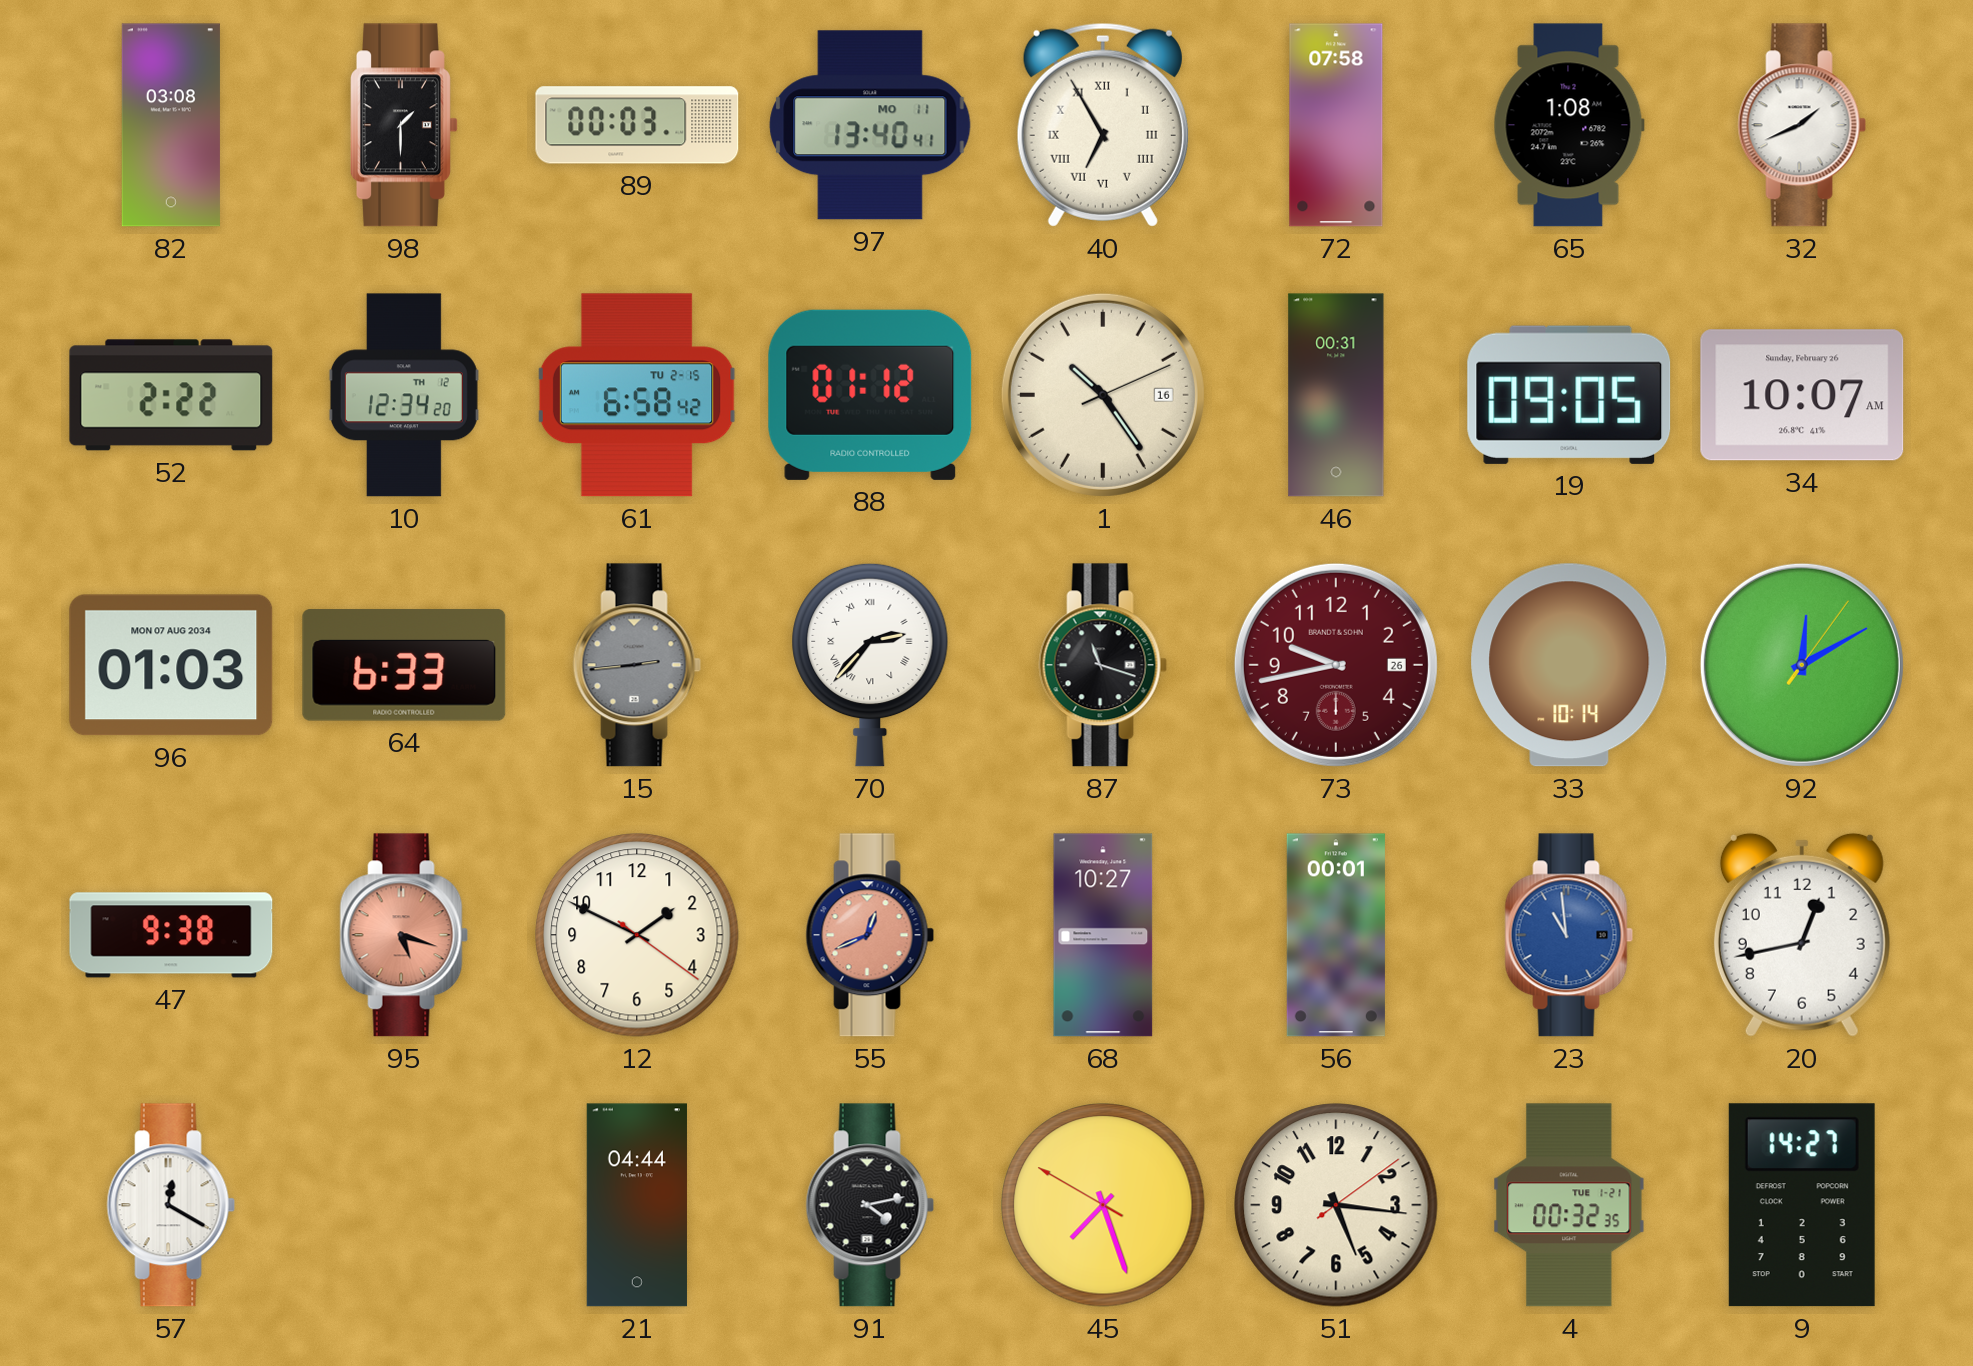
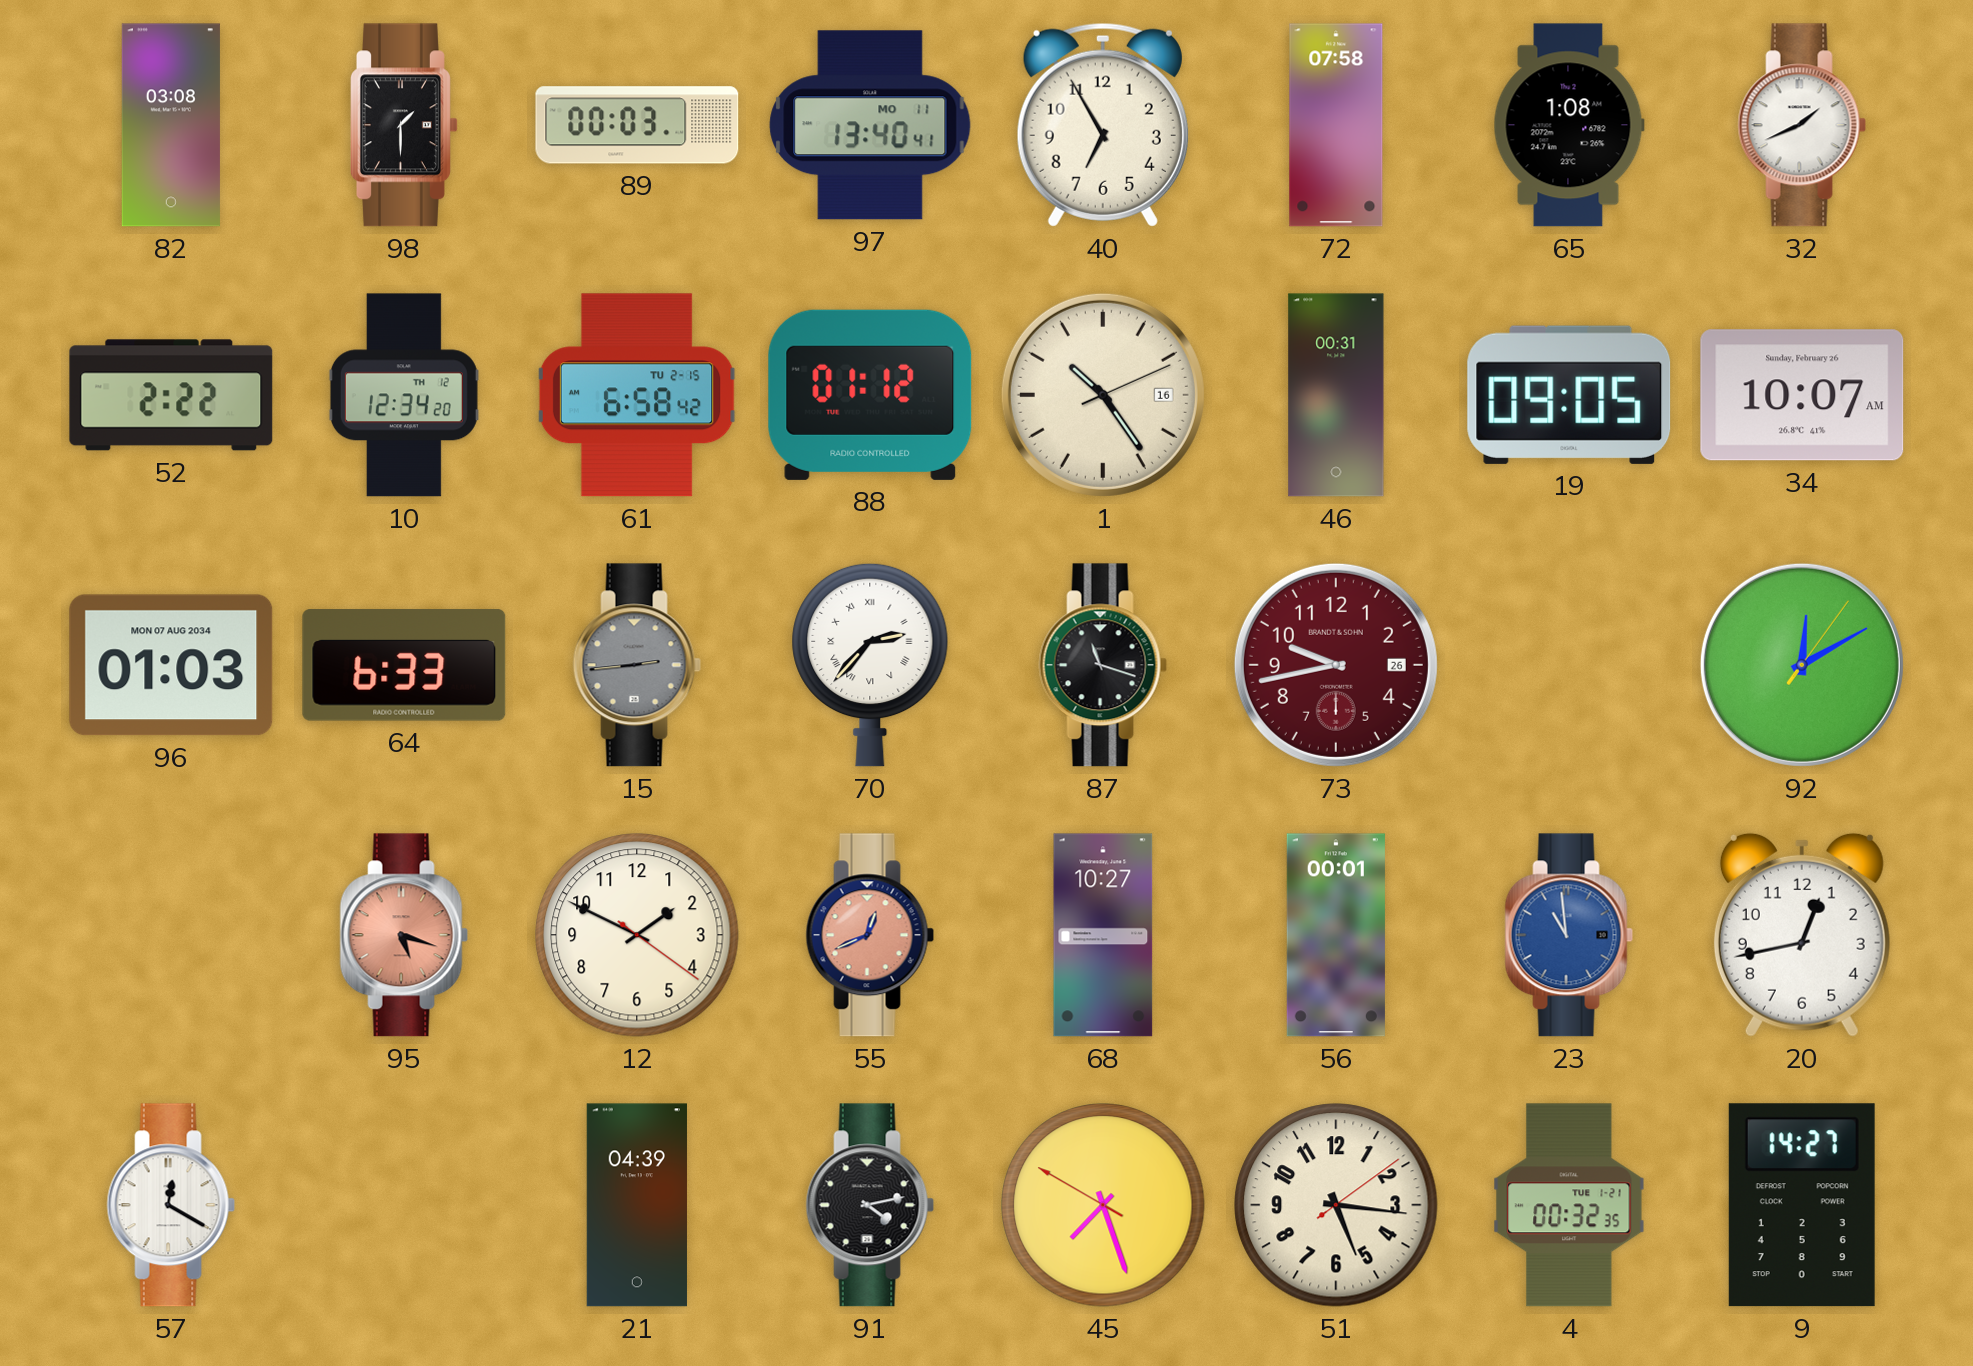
40 numerals: Roman -> Arabic (1103, 125)
33: 10:14 -> none (1569, 665)
47: 9:38 -> none (171, 935)
21: 04:44 -> 04:39 (637, 1205)
